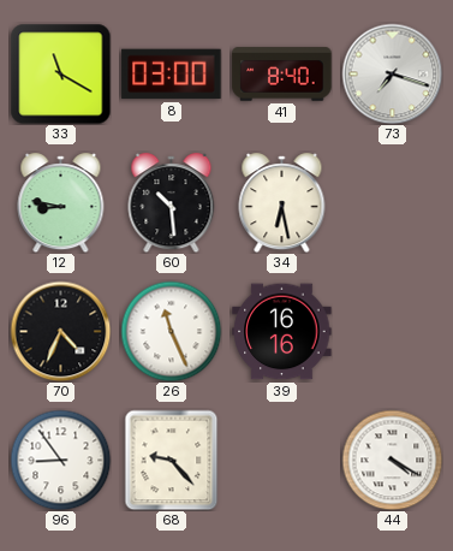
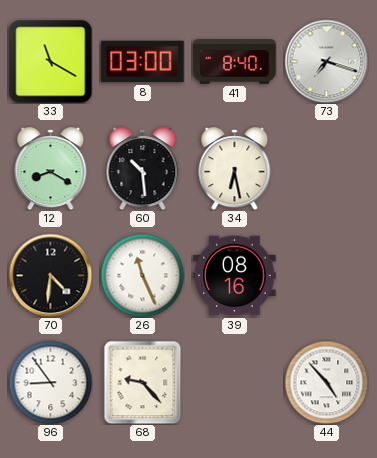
12: 8:47 -> 8:20 (51, 169)
70: 4:34 -> 4:31 (50, 275)
39: 16:16 -> 08:16 (235, 276)
44: 4:20 -> 4:53 (326, 382)
